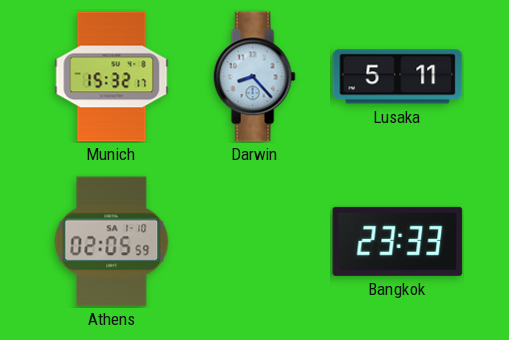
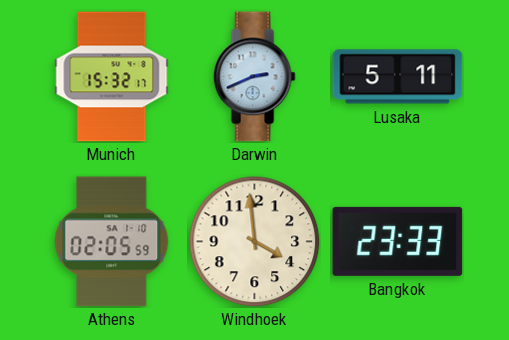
Darwin: 8:23 -> 2:41 (254, 77)
Windhoek: none -> 3:59 (255, 242)
